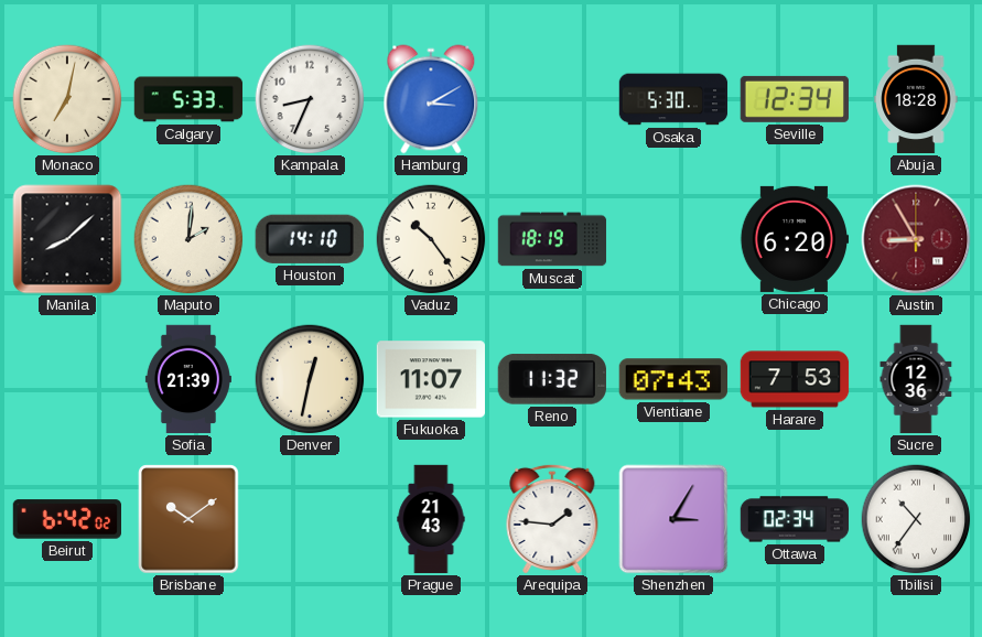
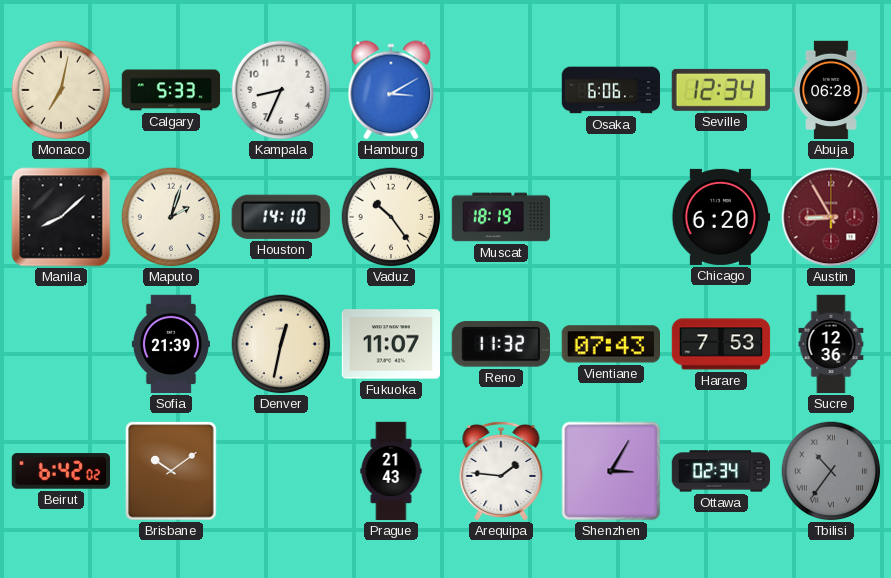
Osaka: 5:30 -> 6:06 (611, 90)
Abuja: 18:28 -> 06:28 (831, 90)
Maputo: 2:01 -> 2:03 (171, 217)
Tbilisi dial: white -> grey (831, 471)
